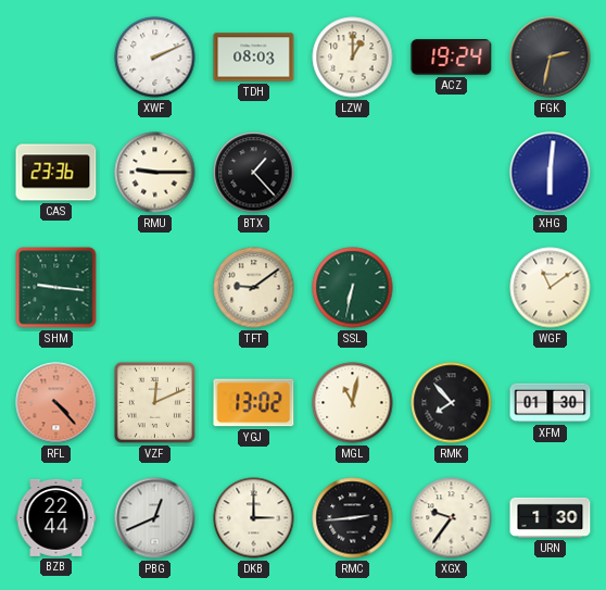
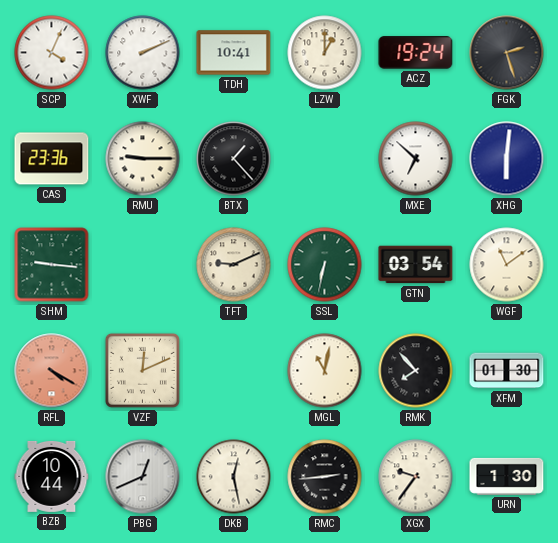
SCP: none -> 4:04 (52, 53)
TDH: 08:03 -> 10:41 (234, 53)
FGK: 2:32 -> 2:27 (507, 53)
MXE: none -> 6:52 (416, 159)
TFT: 9:09 -> 9:11 (234, 265)
GTN: none -> 03:54 (416, 265)
RFL: 4:23 -> 4:20 (52, 371)
YGJ: 13:02 -> none (254, 403)
BZB: 22:44 -> 10:44 (52, 476)
DKB: 3:00 -> 12:28 (234, 477)
